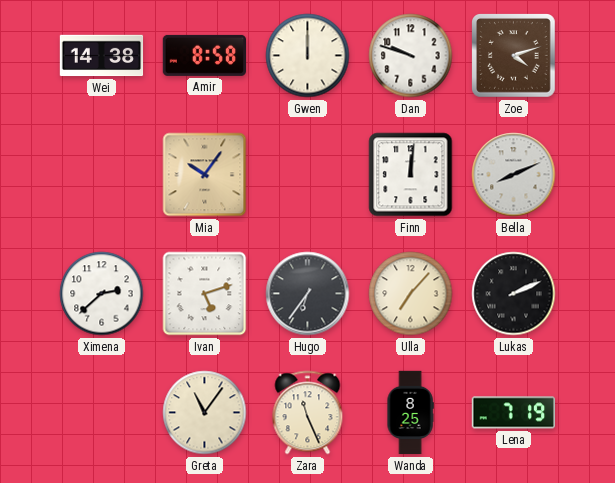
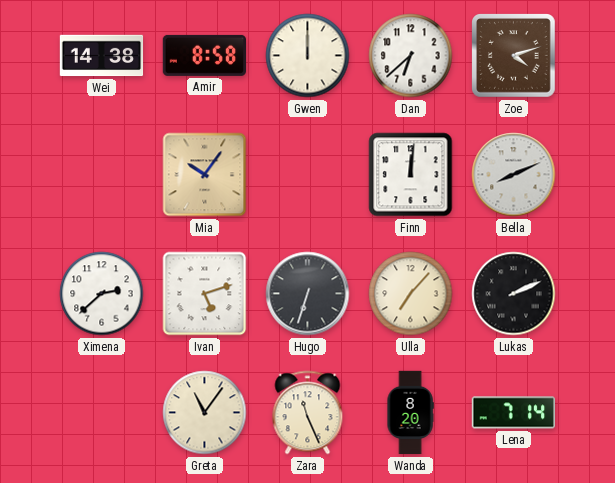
Dan: 9:48 -> 6:38 (411, 56)
Hugo: 6:36 -> 6:33 (308, 294)
Wanda: 8:25 -> 8:20 (410, 413)
Lena: 7:19 -> 7:14 (513, 413)
